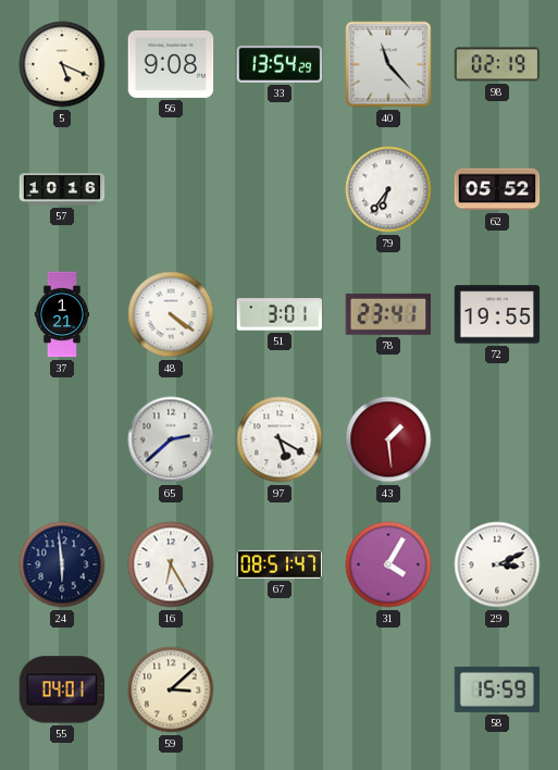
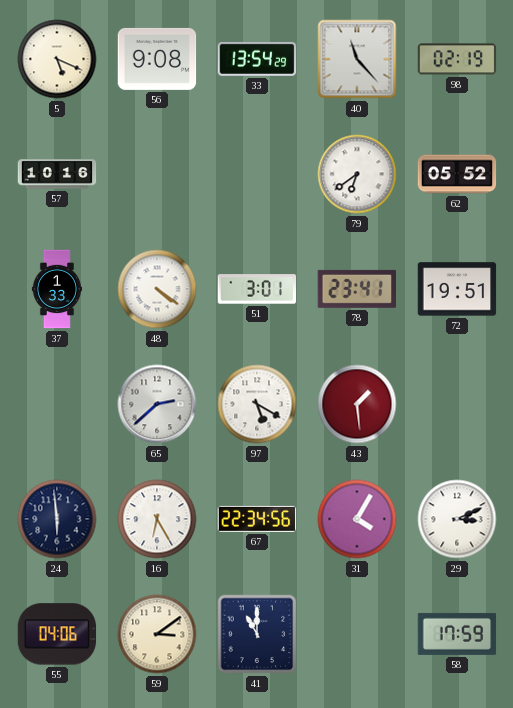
79: 6:36 -> 6:39 (357, 174)
37: 1:21 -> 1:33 (56, 289)
72: 19:55 -> 19:51 (457, 289)
67: 08:51 -> 22:34 (257, 519)
55: 04:01 -> 04:06 (57, 634)
59: 3:08 -> 3:09 (157, 634)
41: none -> 11:00 (257, 634)
58: 15:59 -> 17:59 (457, 634)
